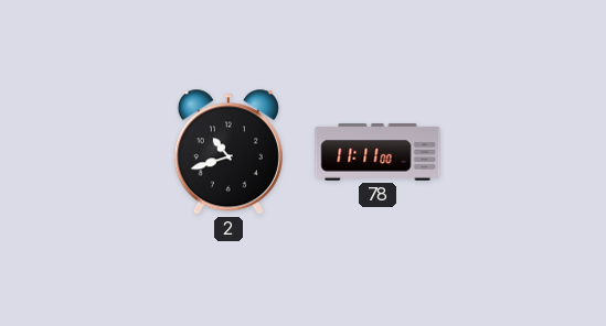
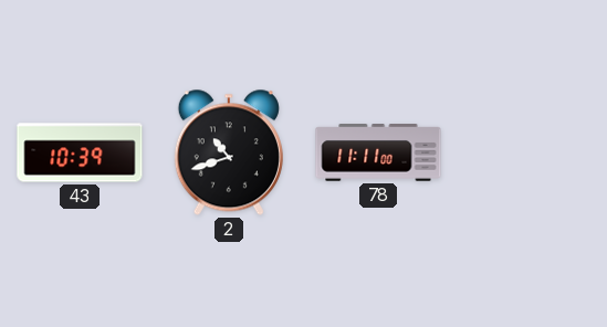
43: none -> 10:39 (80, 152)
